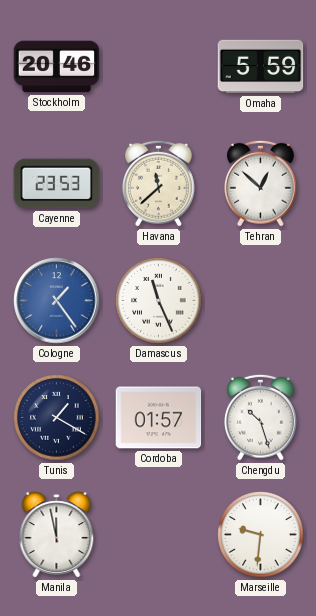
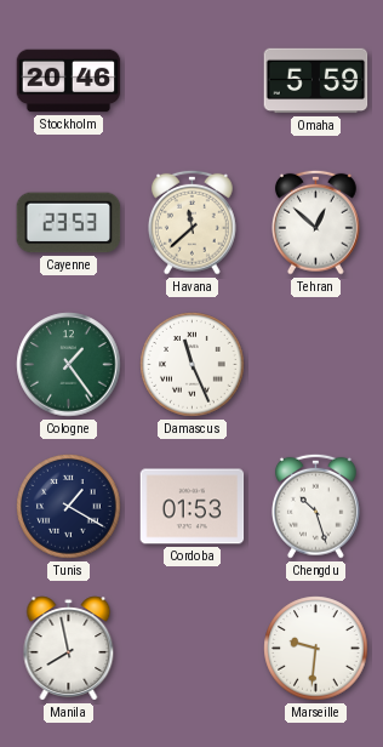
Cologne dial: blue -> green (69, 365)
Cordoba: 01:57 -> 01:53 (193, 507)
Manila: 11:58 -> 7:58 (69, 649)
